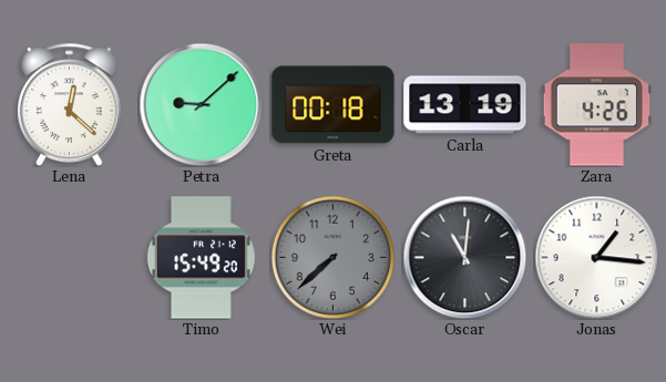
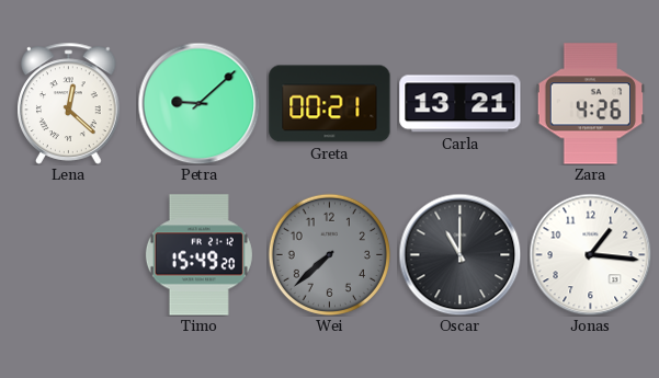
Greta: 00:18 -> 00:21 (330, 104)
Carla: 13:19 -> 13:21 (461, 104)
Oscar: 11:01 -> 11:00 (459, 254)
